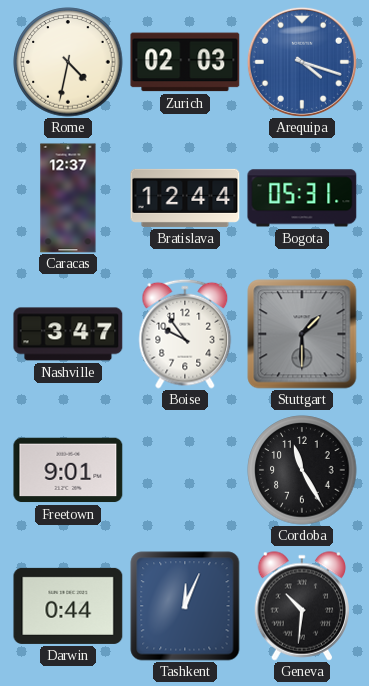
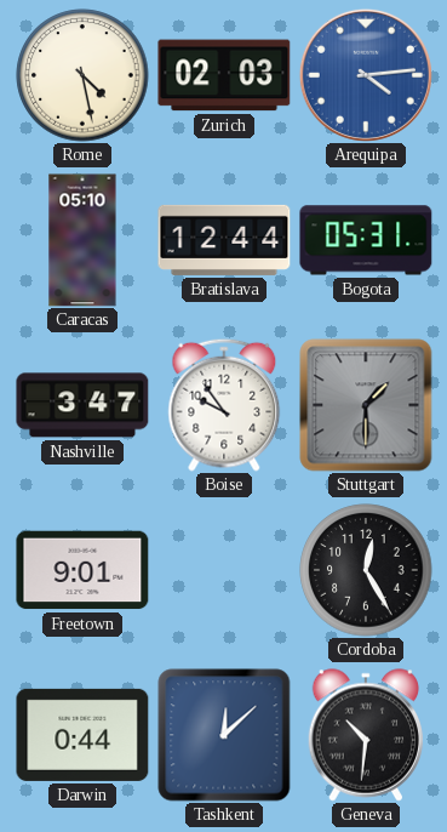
Rome: 4:32 -> 4:28 (82, 75)
Arequipa: 4:18 -> 4:14 (366, 75)
Caracas: 12:37 -> 05:10 (82, 240)
Cordoba: 11:25 -> 12:25 (366, 570)
Tashkent: 12:04 -> 12:08 (224, 735)
